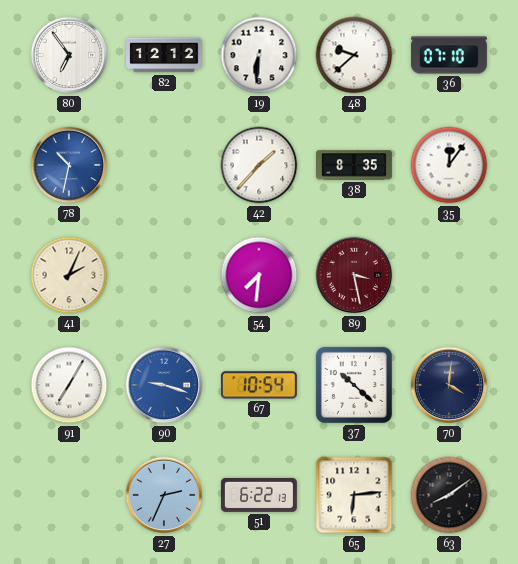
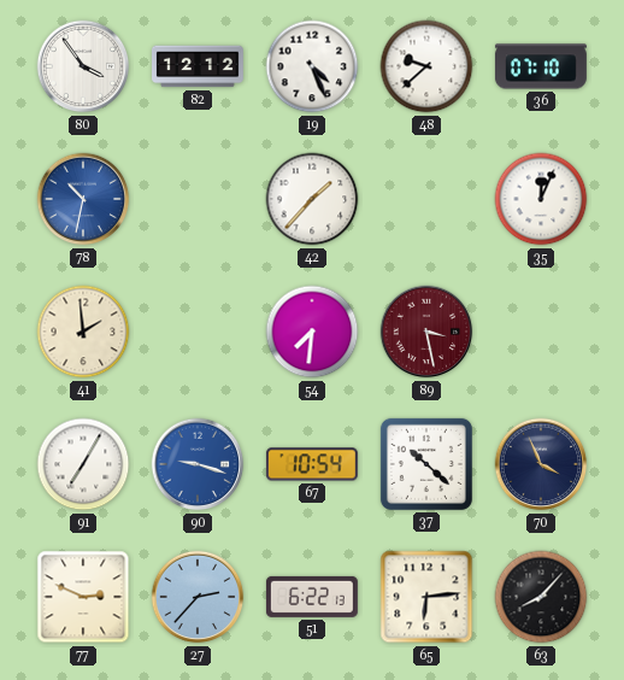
80: 6:54 -> 3:54 (83, 66)
19: 6:31 -> 4:26 (312, 66)
38: 8:35 -> none (355, 165)
35: 12:06 -> 12:04 (541, 199)
41: 2:04 -> 1:59 (83, 332)
70: 4:01 -> 3:56 (541, 464)
77: none -> 2:49 (83, 597)
27: 2:34 -> 2:37 (198, 597)
63: 8:09 -> 8:07 (541, 597)
